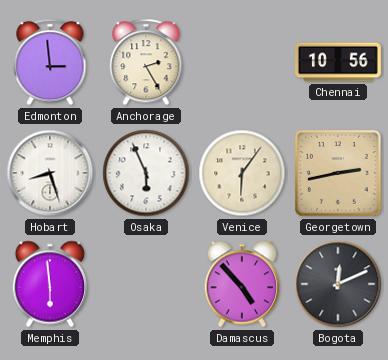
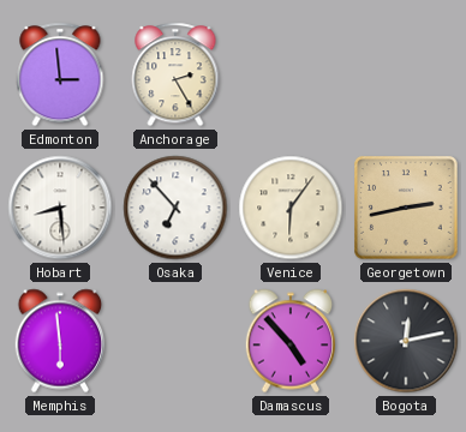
Chennai: 10:56 -> none (339, 62)
Hobart: 8:27 -> 8:29 (60, 208)
Osaka: 5:56 -> 6:53 (175, 208)
Bogota: 12:11 -> 12:13 (406, 341)
